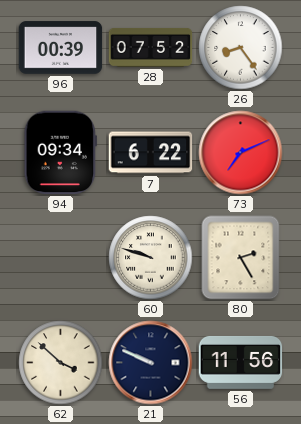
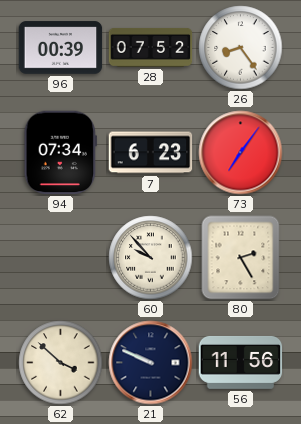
94: 09:34 -> 07:34 (60, 153)
7: 6:22 -> 6:23 (151, 153)
73: 7:11 -> 7:06 (241, 153)
60: 9:48 -> 9:53 (151, 258)
